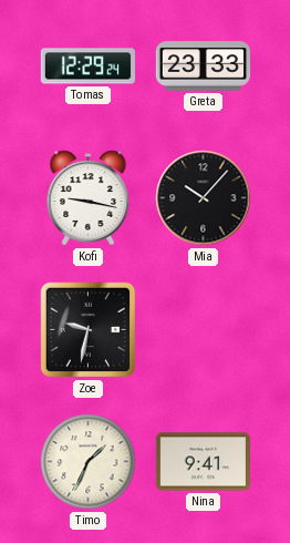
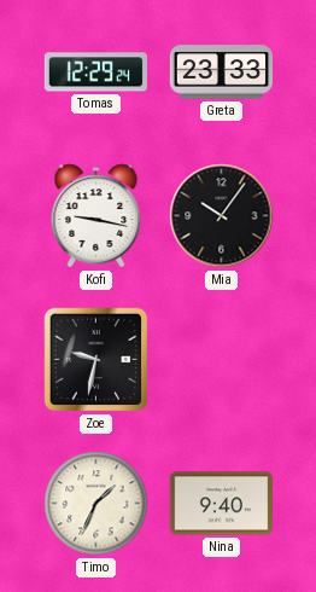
Mia: 10:07 -> 10:06 (222, 216)
Nina: 9:41 -> 9:40 (221, 504)
